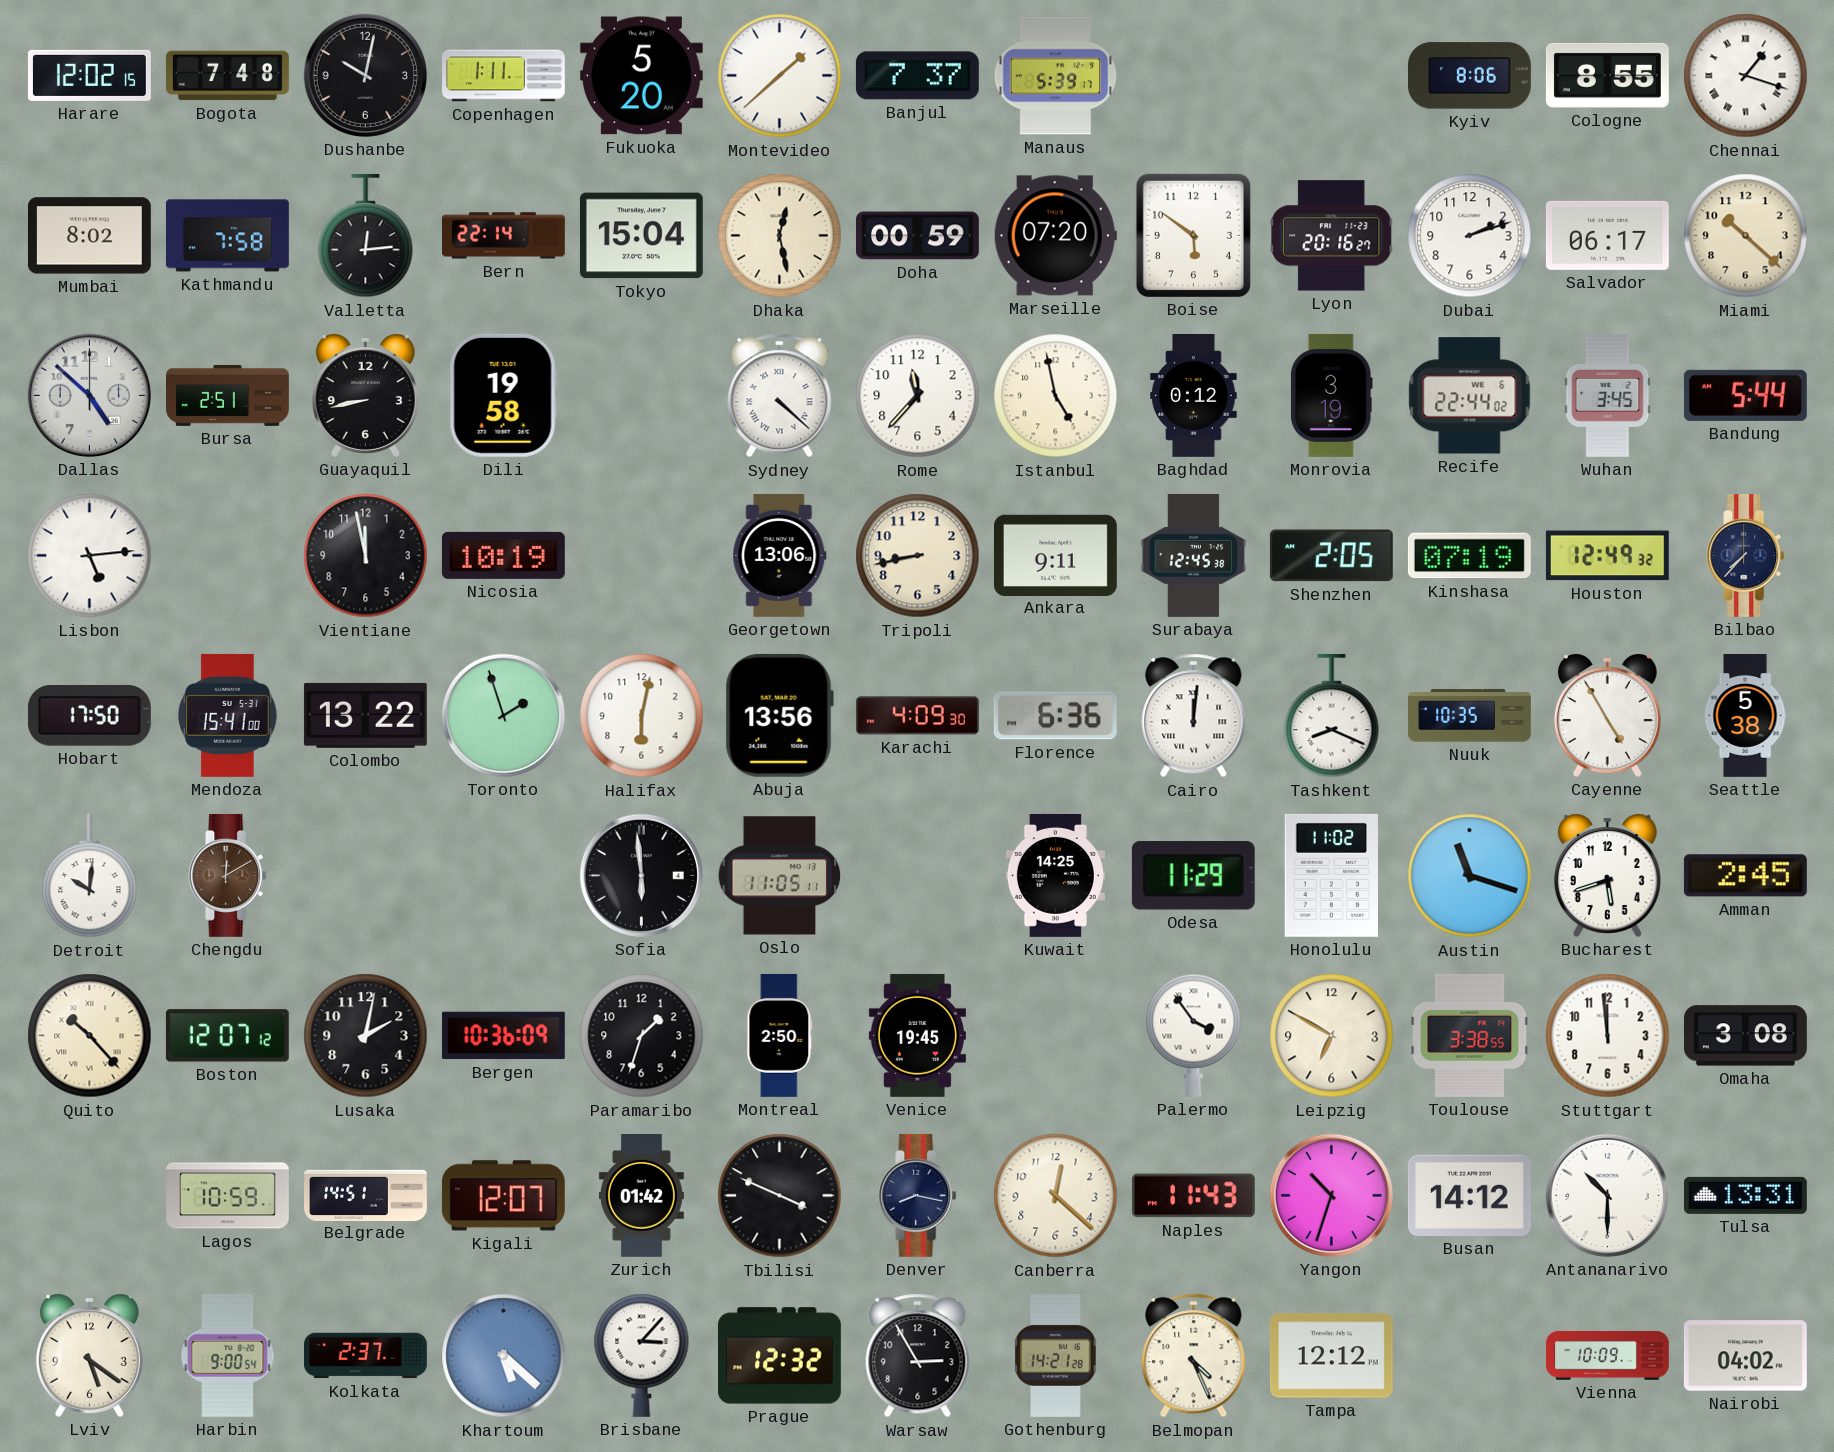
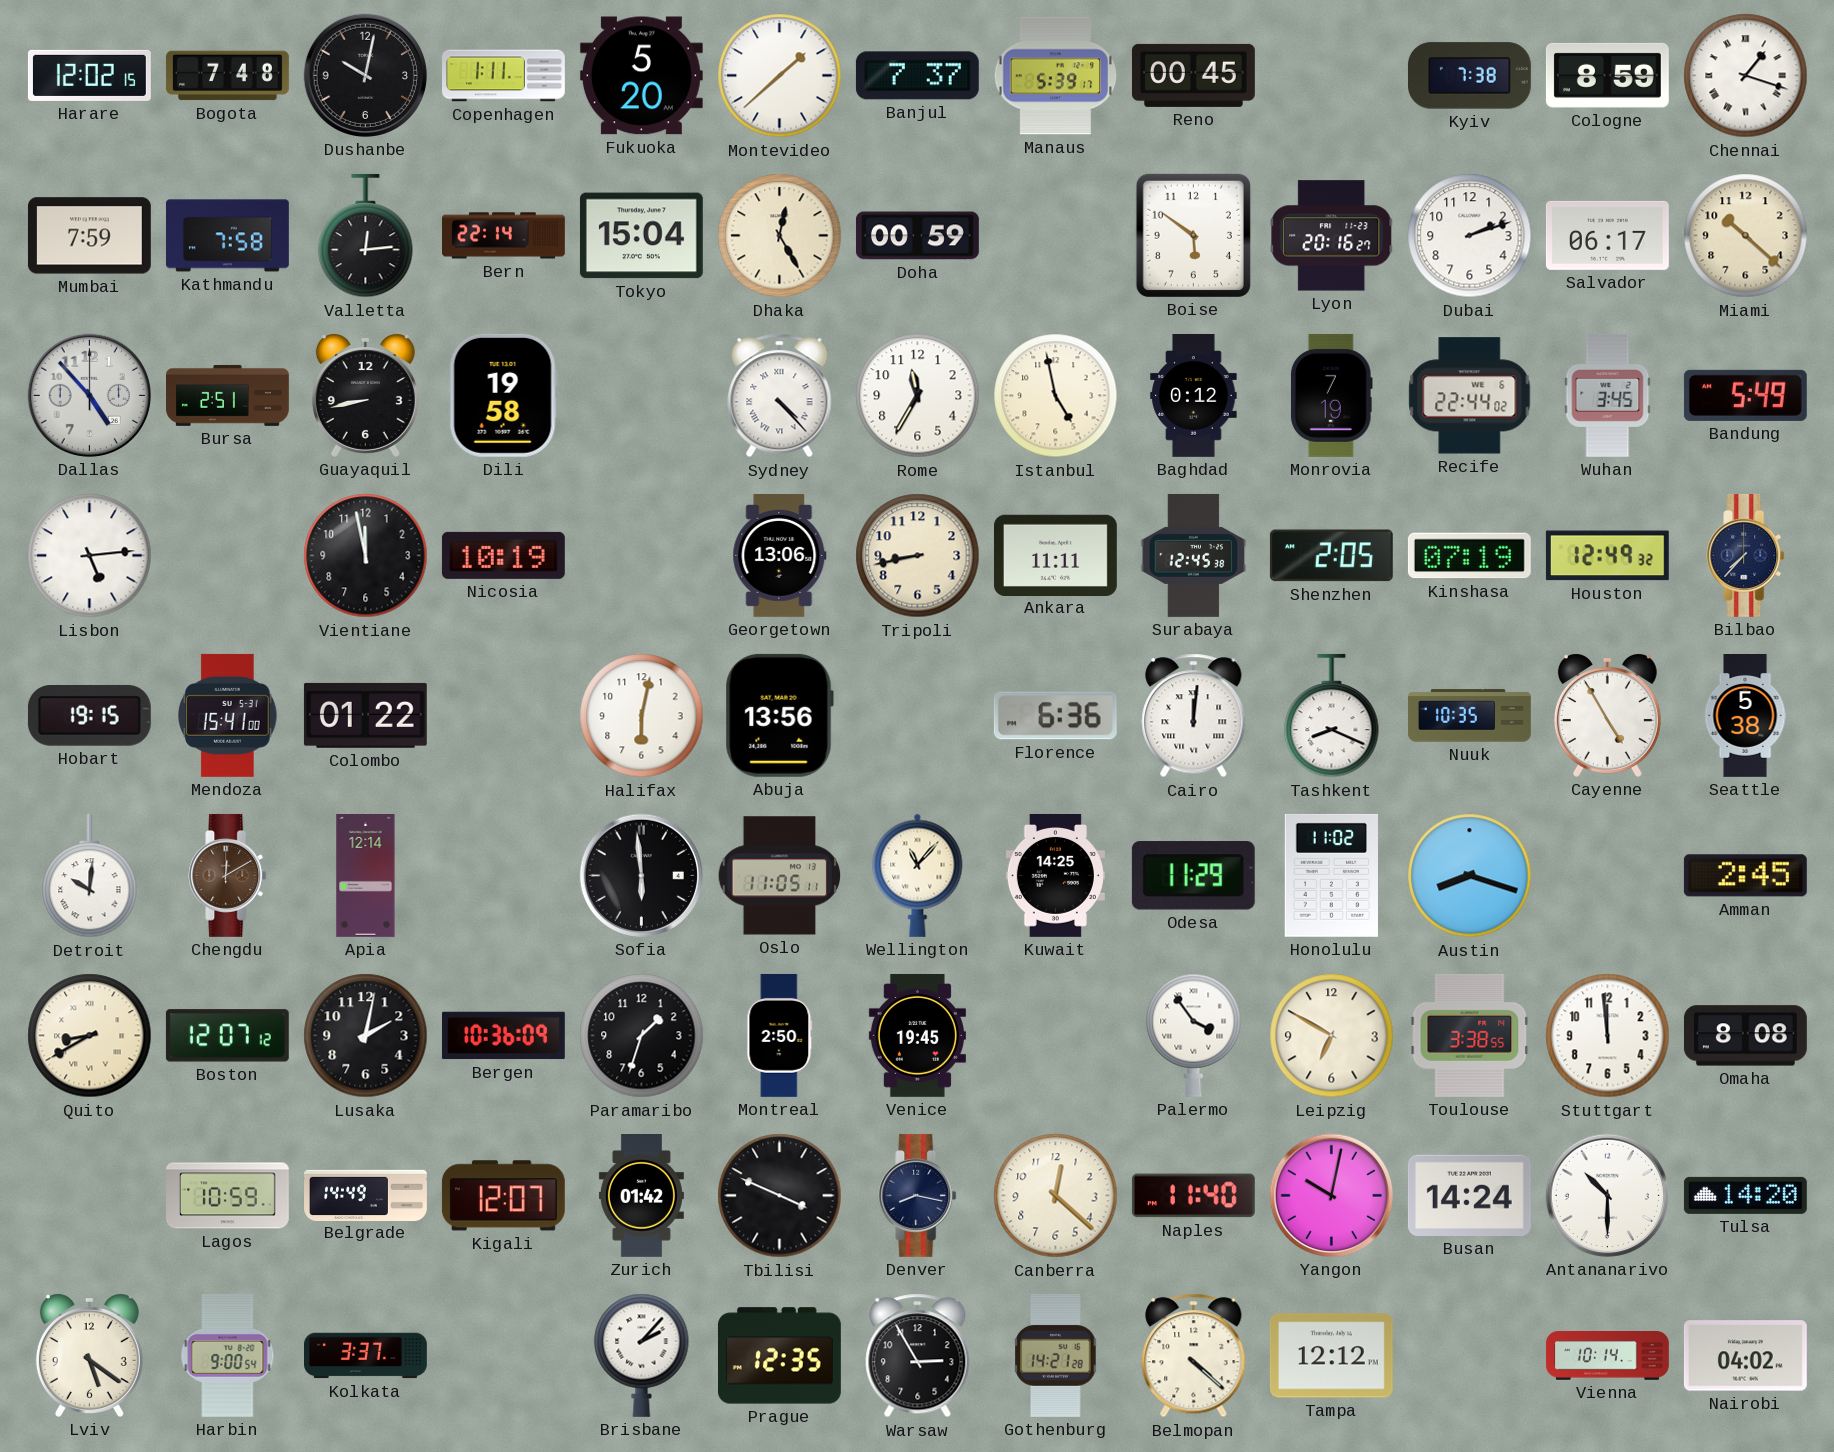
Reno: none -> 00:45 (1193, 75)
Kyiv: 8:06 -> 7:38 (1469, 76)
Cologne: 8:55 -> 8:59 (1607, 75)
Mumbai: 8:02 -> 7:59 (89, 236)
Dhaka: 12:28 -> 12:25 (780, 236)
Marseille: 07:20 -> none (1055, 236)
Dallas: 4:52 -> 4:53 (89, 395)
Sydney: 4:22 -> 4:23 (780, 396)
Rome: 11:37 -> 11:35 (918, 396)
Monrovia: 3:19 -> 7:19 (1332, 395)
Bandung: 5:44 -> 5:49 (1745, 395)
Ankara: 9:11 -> 11:11 (1055, 555)
Hobart: 17:50 -> 19:15 (89, 715)
Colombo: 13:22 -> 01:22 (365, 715)
Toronto: 1:57 -> none (503, 715)
Karachi: 4:09 -> none (917, 716)
Apia: none -> 12:14 (366, 876)
Wellington: none -> 11:07 (918, 875)
Austin: 11:18 -> 8:18 (1470, 876)
Bucharest: 5:42 -> none (1607, 875)
Quito: 10:23 -> 8:40 (90, 1036)
Omaha: 3:08 -> 8:08 (1745, 1036)
Belgrade: 14:51 -> 14:49 (366, 1195)
Naples: 11:43 -> 11:40 (1193, 1196)
Yangon: 10:33 -> 10:02 (1331, 1195)
Busan: 14:12 -> 14:24 (1469, 1195)
Tulsa: 13:31 -> 14:20 (1745, 1195)
Kolkata: 2:37 -> 3:37 (366, 1356)
Khartoum: 5:22 -> none (504, 1356)
Brisbane: 3:07 -> 2:07 (642, 1355)
Prague: 12:32 -> 12:35 (779, 1356)
Belmopan: 4:26 -> 4:22 (1194, 1356)
Vienna: 10:09 -> 10:14 (1607, 1356)
